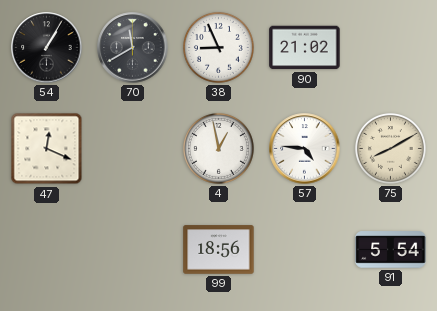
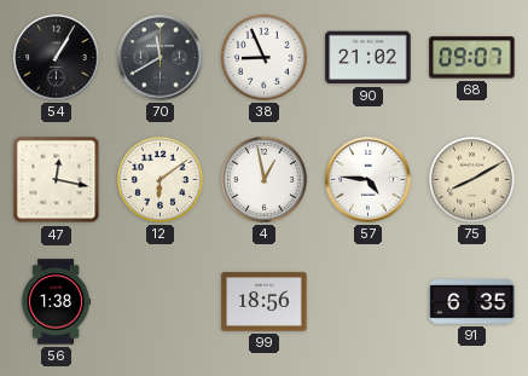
68: none -> 09:07 (472, 58)
47: 12:19 -> 12:17 (57, 180)
12: none -> 6:09 (159, 179)
56: none -> 1:38 (57, 302)
91: 5:54 -> 6:35 (472, 302)
